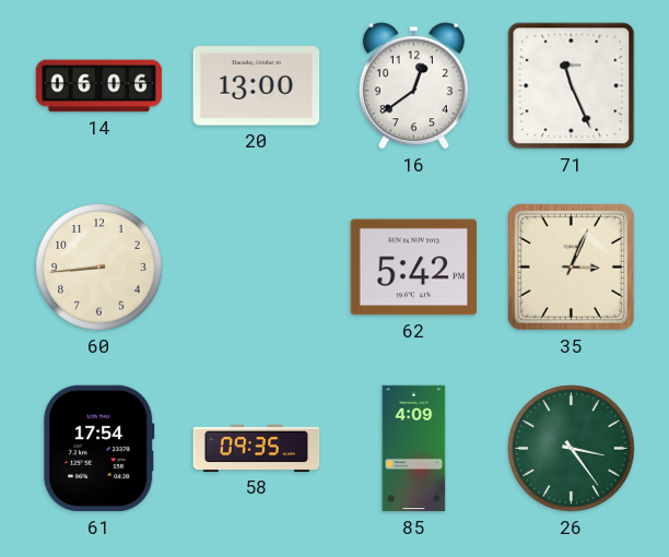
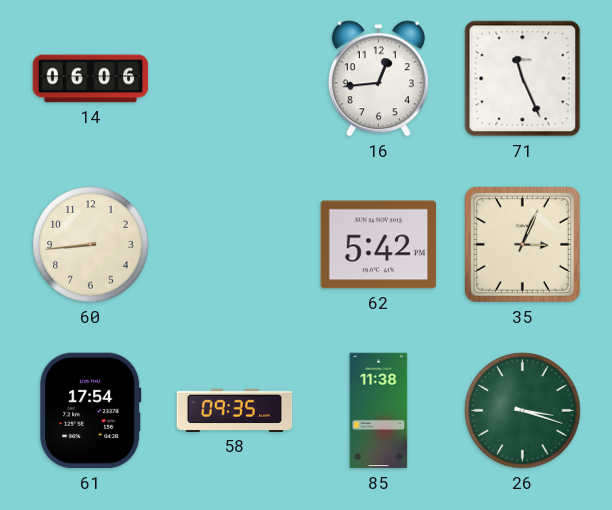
20: 13:00 -> none (257, 86)
16: 12:39 -> 12:44 (378, 79)
85: 4:09 -> 11:38 (379, 411)
26: 3:24 -> 3:18 (523, 411)
